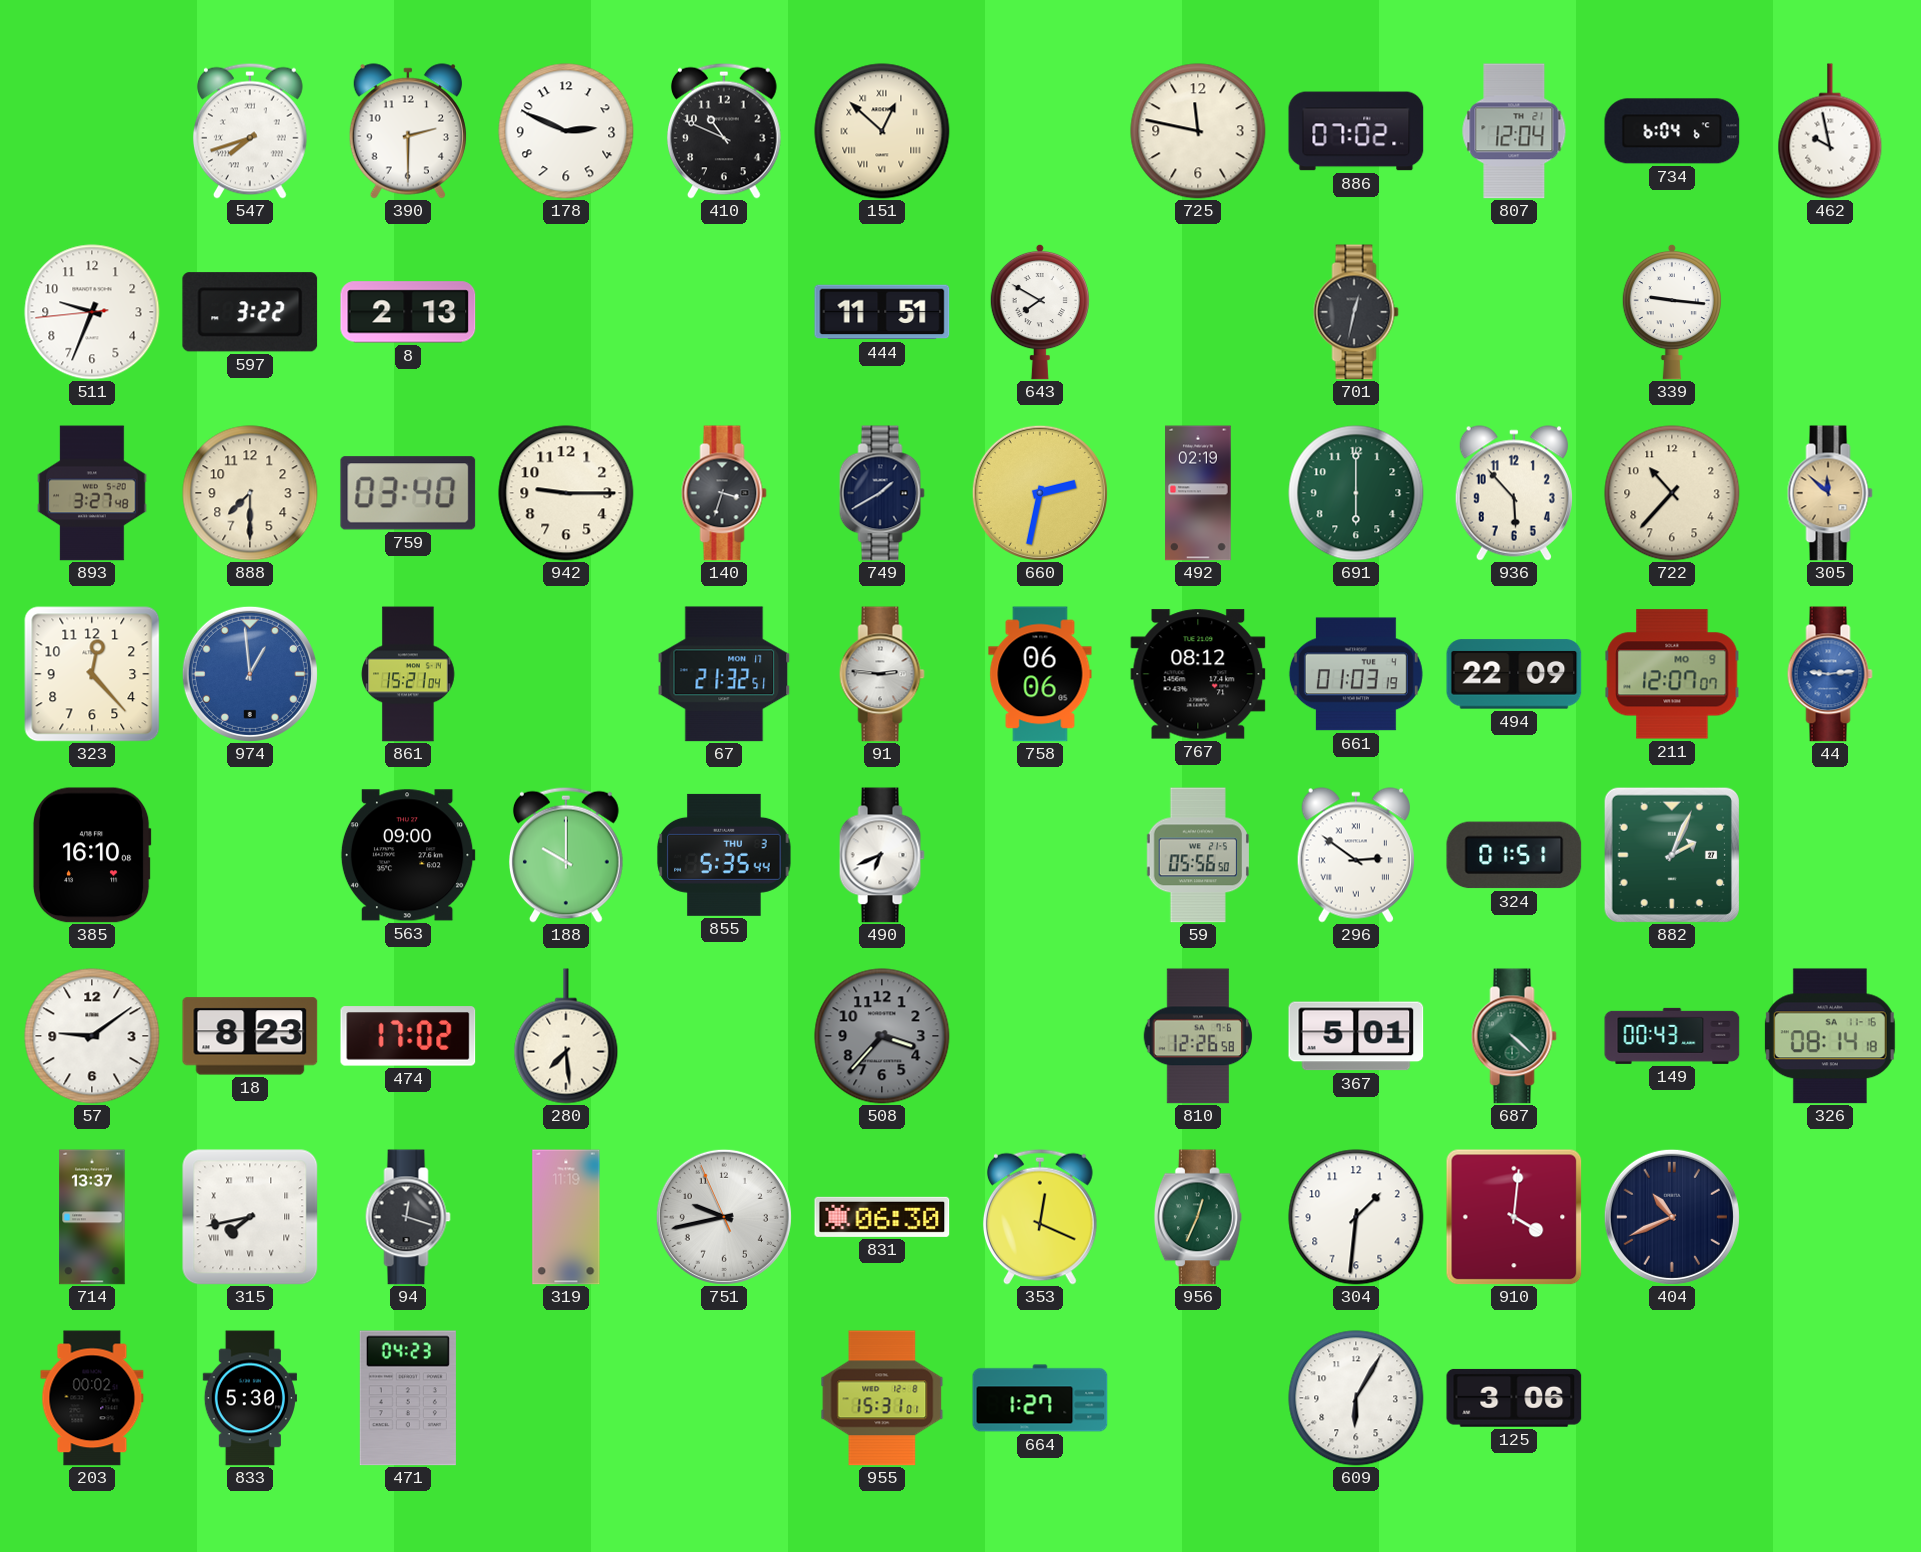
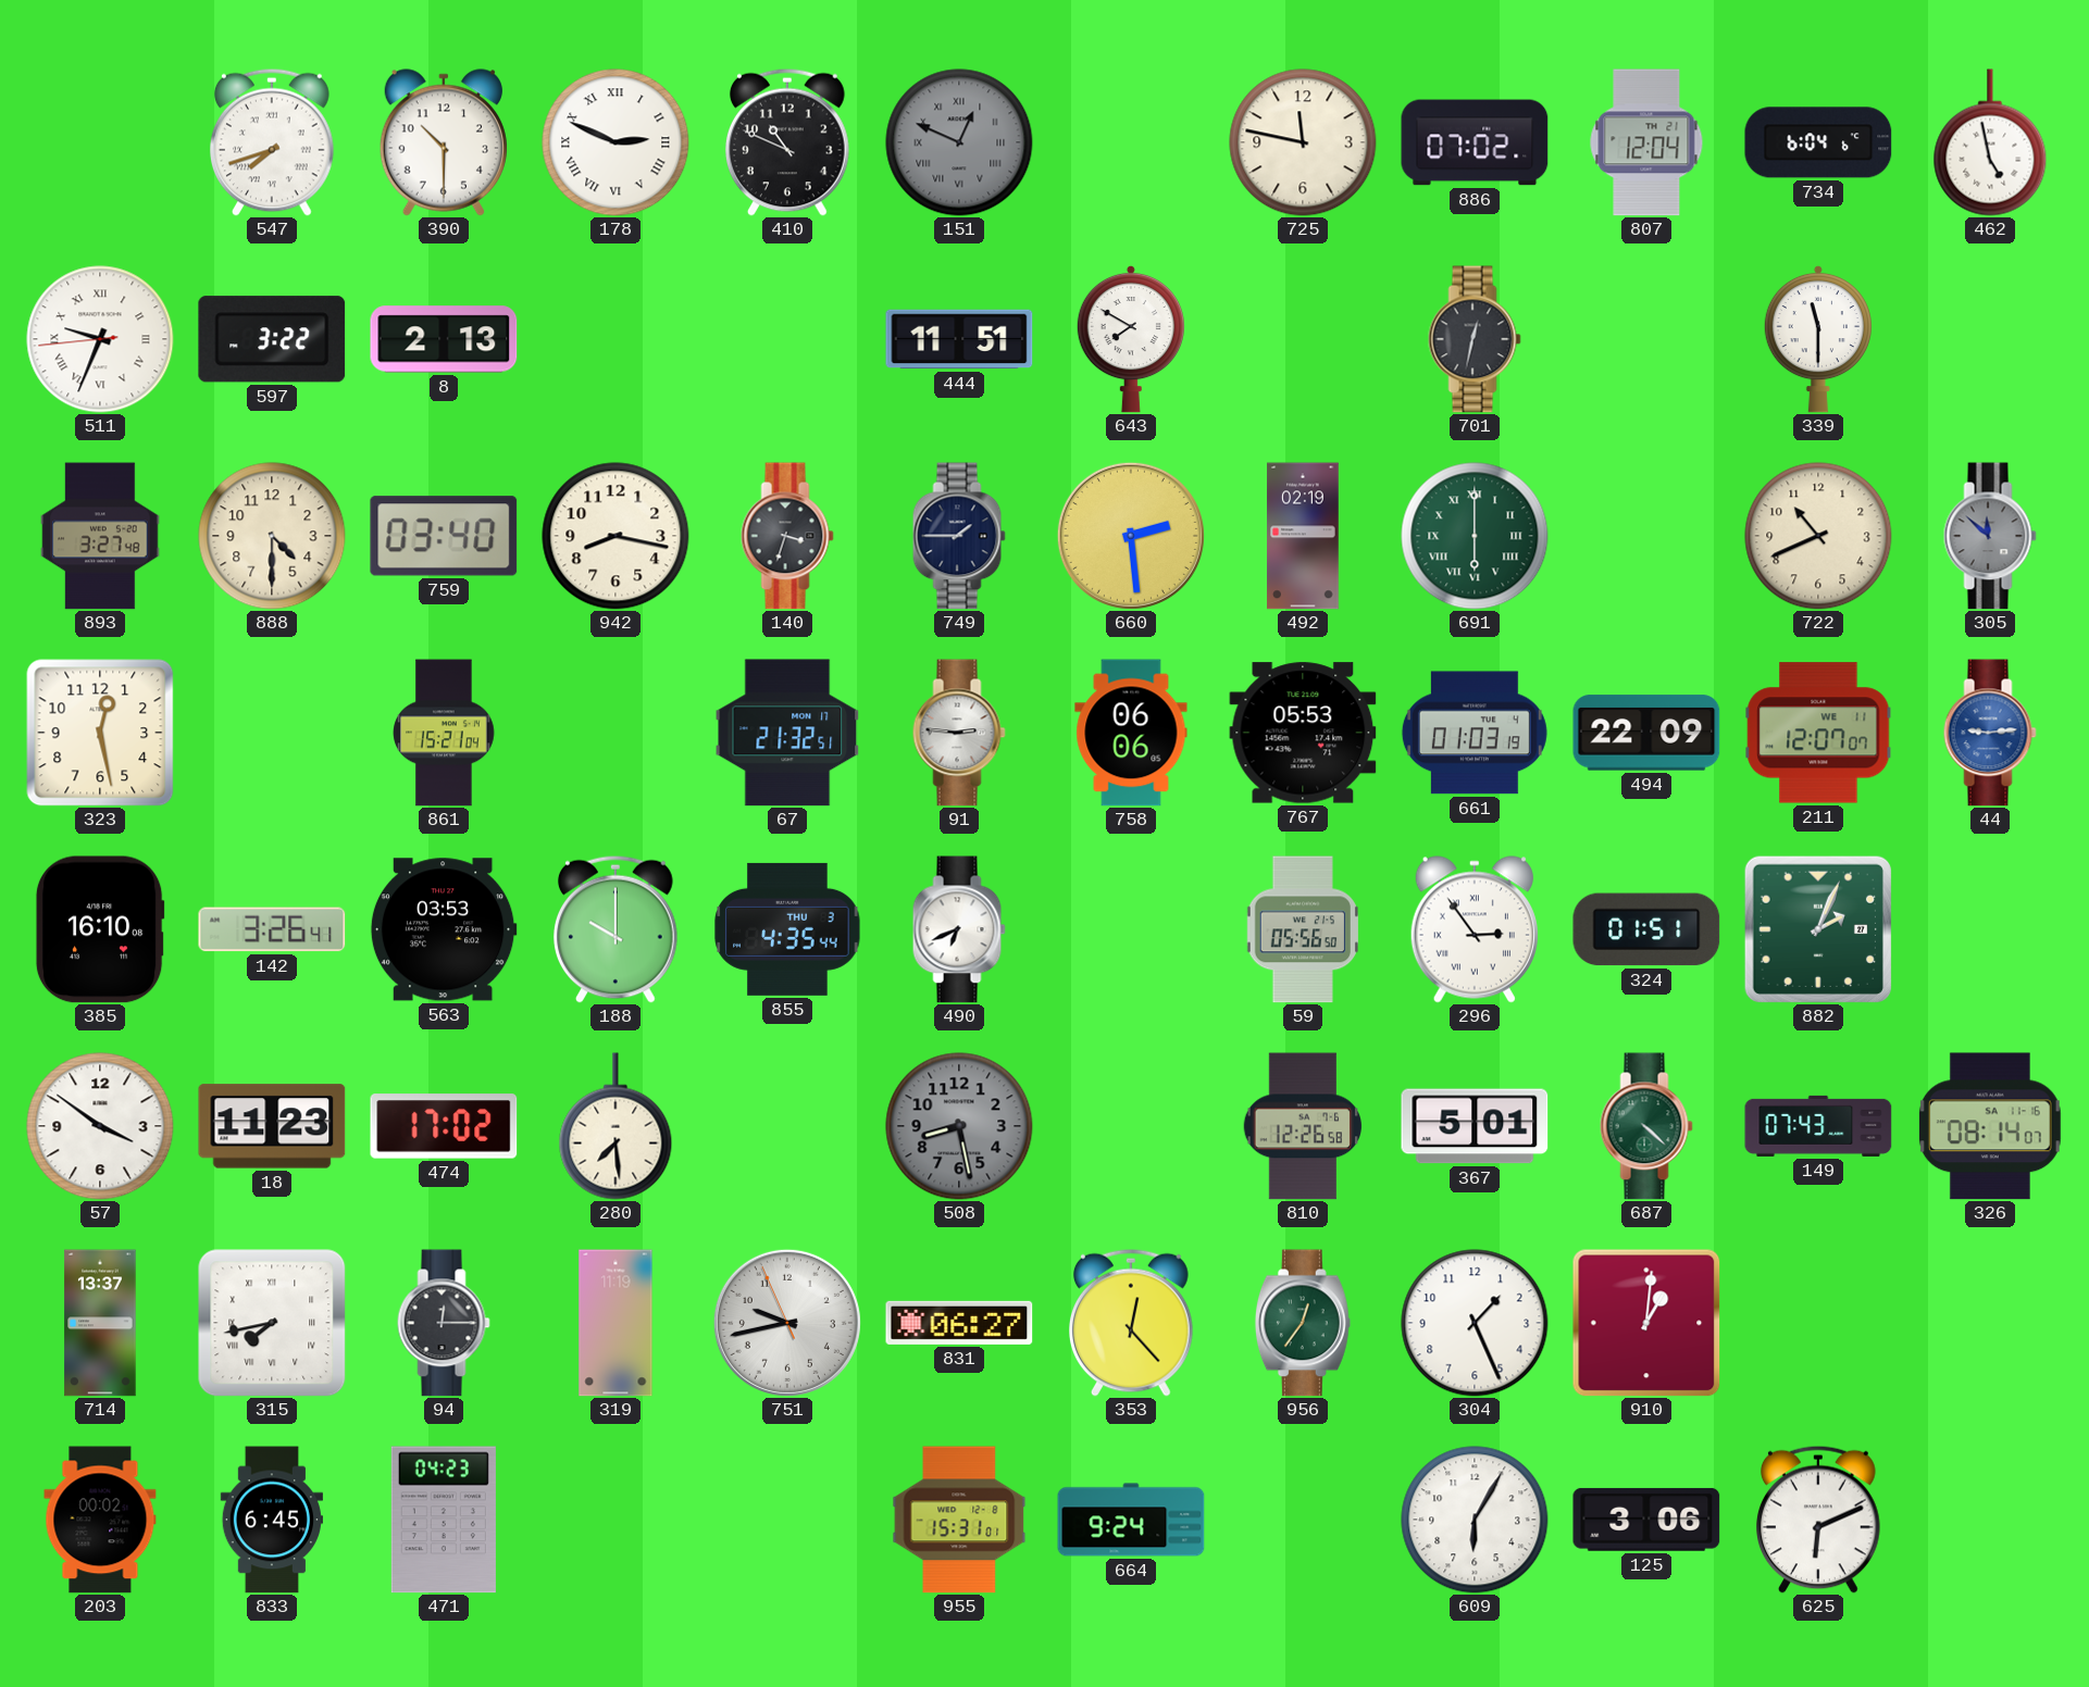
390: 2:30 -> 10:30 (444, 142)
178 numerals: Arabic -> Roman (615, 142)
151: 12:52 -> 12:49 (959, 142)
151 dial: cream -> grey (959, 142)
462: 9:58 -> 4:58 (1990, 142)
511 numerals: Arabic -> Roman (100, 339)
339: 9:16 -> 11:30 (1818, 339)
888: 7:30 -> 4:30 (272, 536)
942: 9:15 -> 8:17 (615, 536)
749: 1:40 -> 1:45 (959, 536)
660: 2:32 -> 2:29 (1131, 536)
691 numerals: Arabic -> Roman (1475, 536)
936: 5:53 -> none (1514, 493)
722: 10:37 -> 10:41 (1818, 536)
305 dial: champagne -> grey (1990, 536)
323: 12:23 -> 12:28 (100, 733)
974: 12:59 -> none (250, 674)
767: 08:12 -> 05:53 (1303, 733)
211 date: MO 9 -> WE 11 (1818, 733)
142: none -> 3:26 (272, 929)
563: 09:00 -> 03:53 (444, 929)
855: 5:35 -> 4:35 (787, 929)
296: 2:51 -> 2:54 (1475, 929)
57: 9:09 -> 3:51 (100, 1126)
18: 8:23 -> 11:23 (272, 1126)
508: 3:37 -> 8:28 (959, 1126)
149: 00:43 -> 07:43 (1818, 1126)
326: 08:14:18 -> 08:14:07 (1990, 1126)
94: 12:18 -> 12:15 (444, 1323)
831: 06:30 -> 06:27 (959, 1323)
353: 12:19 -> 12:23 (1132, 1323)
956: 12:34 -> 12:36 (1303, 1323)
304: 1:31 -> 1:26 (1475, 1323)
910: 4:01 -> 1:01 (1646, 1323)
404: 10:41 -> none (1672, 1217)
833: 5:30 -> 6:45 (272, 1520)
664: 1:27 -> 9:24 (1131, 1520)
625: none -> 6:11 (1819, 1520)
